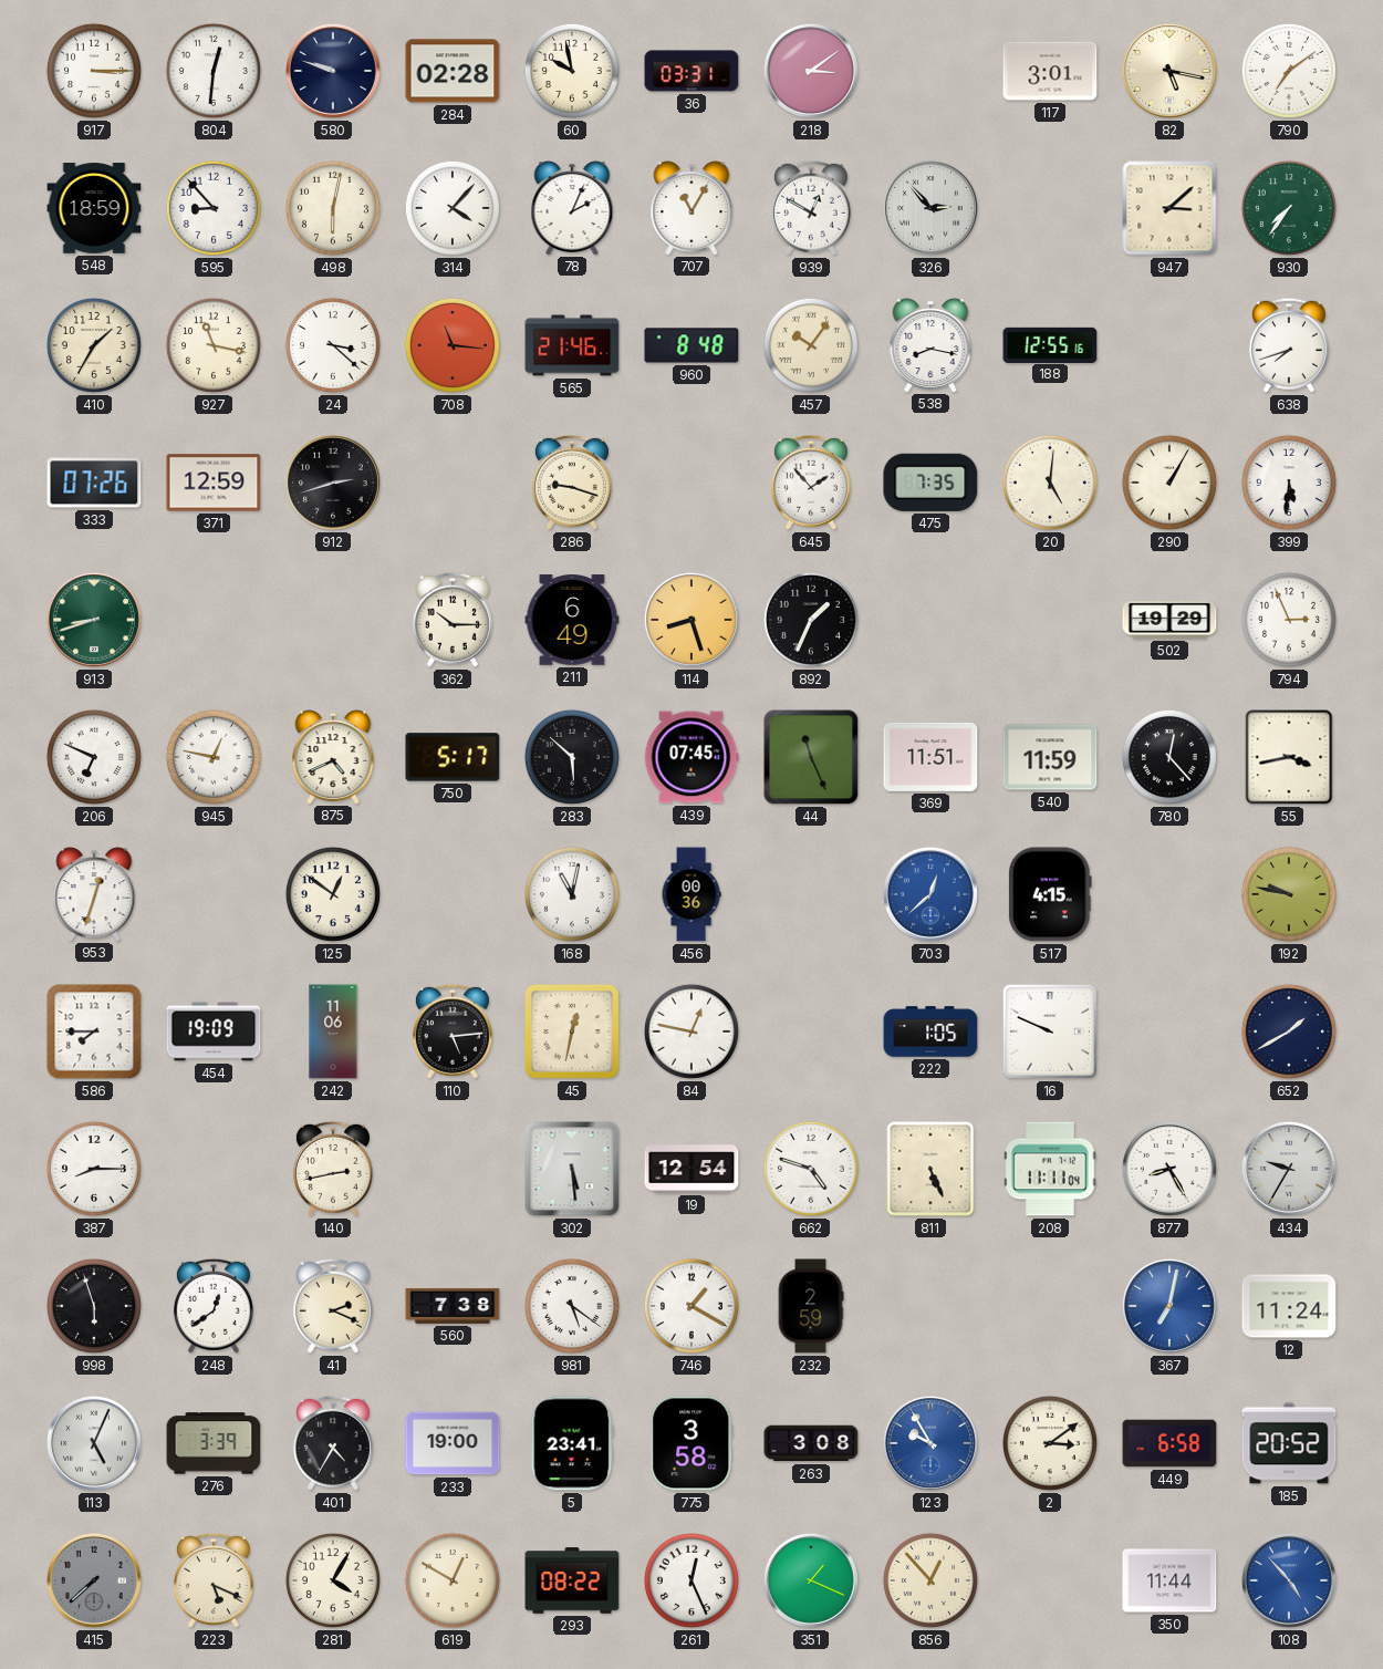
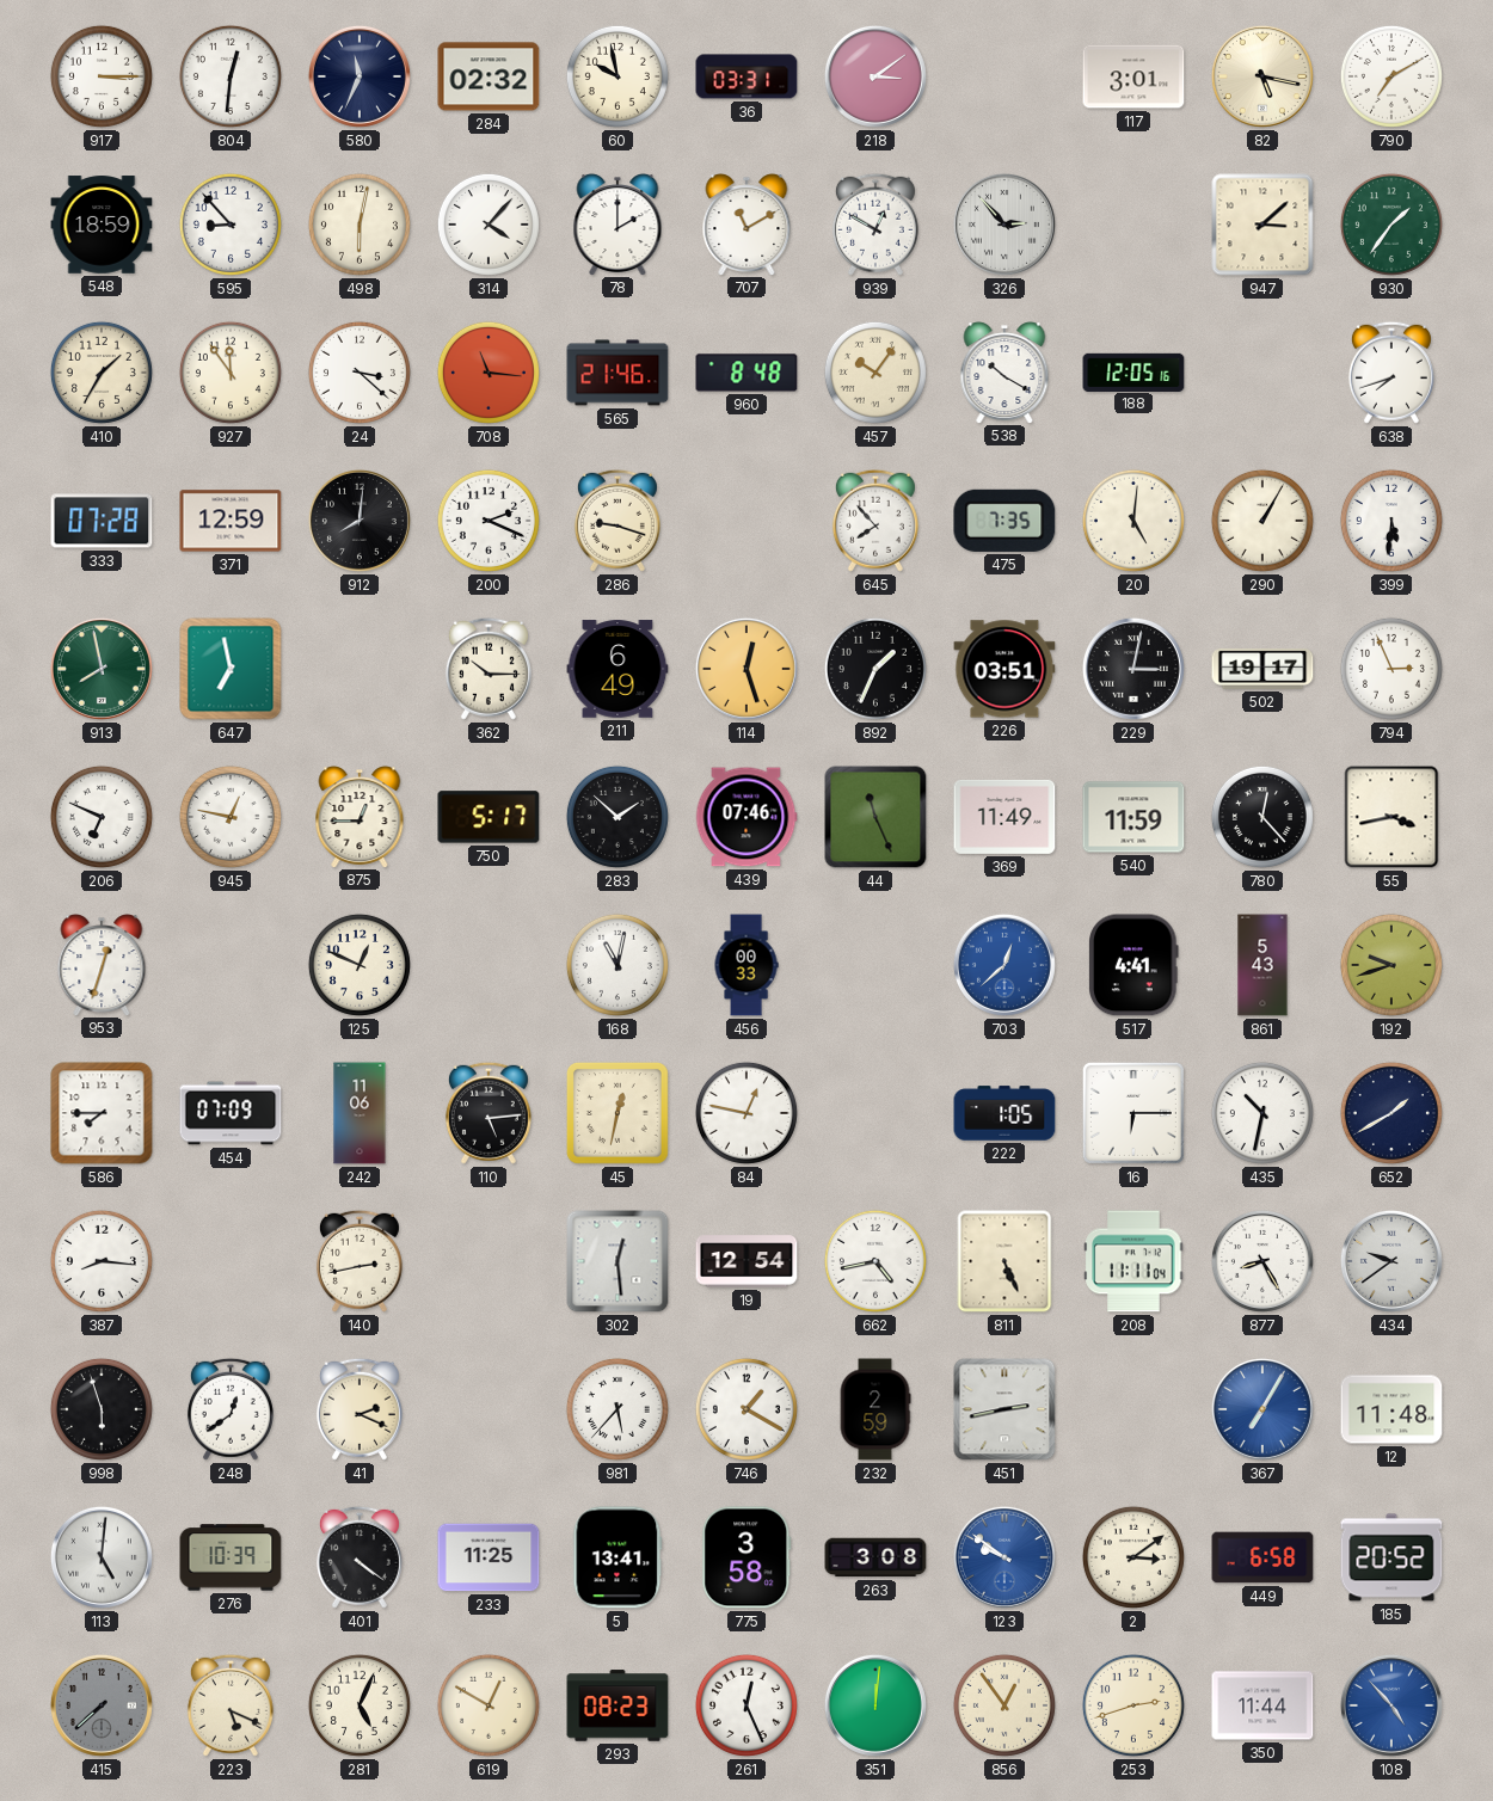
580: 9:48 -> 11:34 (360, 76)
284: 02:28 -> 02:32 (489, 76)
790: 7:09 -> 7:10 (1391, 76)
78: 2:04 -> 2:00 (618, 225)
707: 11:05 -> 11:10 (746, 225)
930: 7:36 -> 1:36 (1391, 225)
927: 11:17 -> 11:54 (231, 373)
538: 8:17 -> 10:20 (1004, 373)
188: 12:55 -> 12:05 (1133, 371)
333: 07:26 -> 07:28 (102, 521)
912: 2:42 -> 8:01 (360, 521)
200: none -> 2:19 (489, 521)
645: 1:53 -> 7:53 (875, 521)
913: 8:42 -> 7:58 (102, 669)
647: none -> 6:58 (231, 669)
114: 8:27 -> 12:27 (746, 669)
226: none -> 03:51 (1004, 669)
229: none -> 3:02 (1133, 669)
502: 19:29 -> 19:17 (1262, 669)
875: 4:41 -> 12:45 (360, 817)
283: 5:52 -> 1:52 (618, 817)
439: 07:45 -> 07:46 (746, 817)
369: 11:51 -> 11:49 (1004, 817)
125: 12:51 -> 12:49 (360, 965)
456: 00:36 -> 00:33 (746, 965)
517: 4:15 -> 4:41 (1135, 965)
861: none -> 5:43 (1262, 965)
192: 9:47 -> 9:42 (1391, 965)
454: 19:09 -> 07:09 (231, 1113)
16: 9:49 -> 6:15 (1133, 1113)
435: none -> 10:32 (1262, 1113)
387: 8:15 -> 8:16 (102, 1261)
302: 5:29 -> 12:29 (618, 1261)
662: 4:48 -> 4:43 (875, 1261)
434: 9:35 -> 9:39 (1391, 1261)
560: 7:38 -> none (453, 1306)
981: 5:21 -> 5:37 (618, 1409)
451: none -> 2:43 (1004, 1409)
367: 7:02 -> 7:05 (1262, 1409)
12: 11:24 -> 11:48 (1391, 1409)
113: 5:04 -> 5:01 (102, 1557)
276: 3:39 -> 10:39 (231, 1557)
401: 4:35 -> 4:21 (360, 1557)
233: 19:00 -> 11:25 (489, 1557)
5: 23:41 -> 13:41 (618, 1557)
123: 9:55 -> 9:51 (1004, 1557)
281: 4:05 -> 5:04 (360, 1705)
293: 08:22 -> 08:23 (618, 1705)
351: 1:19 -> 12:01 (875, 1705)
856: 12:53 -> 12:54 (1004, 1705)
253: none -> 2:42 (1133, 1705)
